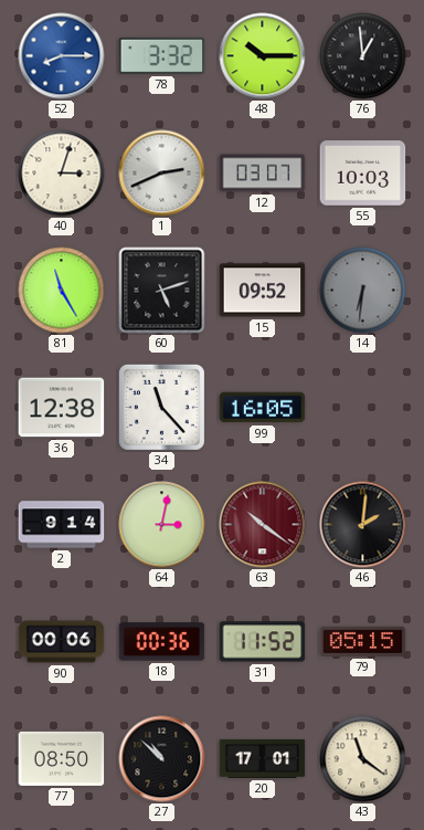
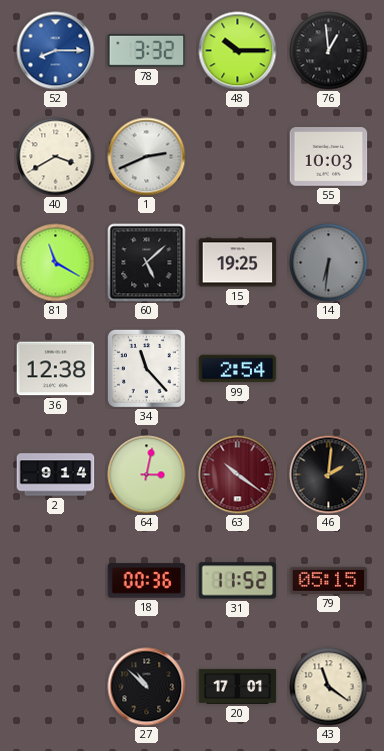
40: 3:03 -> 3:40 (56, 157)
12: 03:07 -> none (263, 174)
81: 11:25 -> 11:20 (56, 263)
60: 5:12 -> 5:08 (147, 263)
15: 09:52 -> 19:25 (238, 263)
99: 16:05 -> 2:54 (238, 369)
90: 00:06 -> none (62, 642)
77: 08:50 -> none (62, 758)
